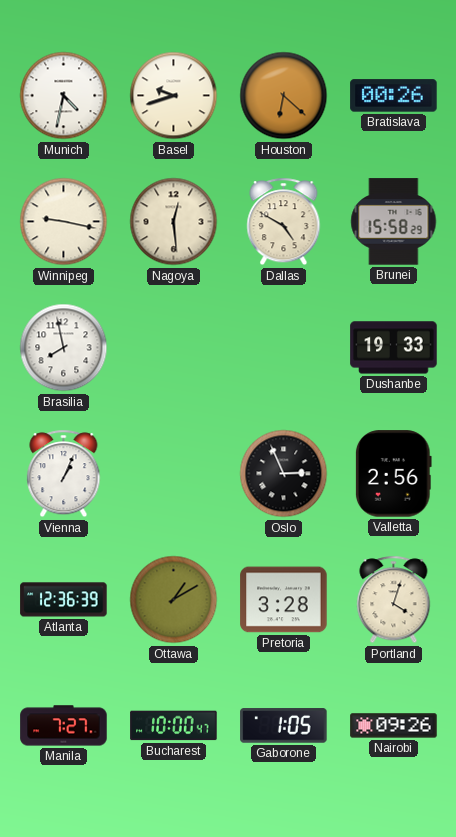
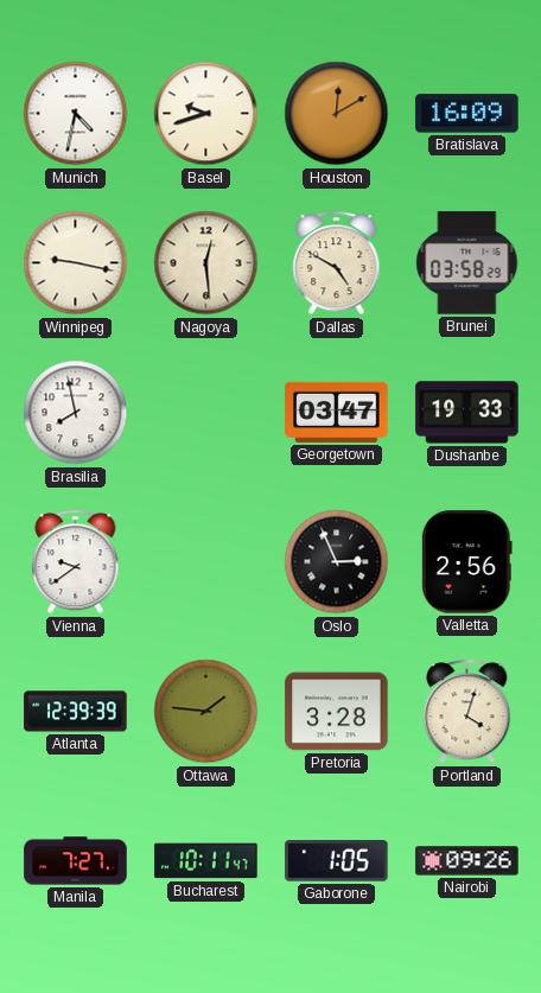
Houston: 6:22 -> 12:10 (337, 114)
Bratislava: 00:26 -> 16:09 (467, 114)
Brunei: 15:58 -> 03:58 (467, 263)
Georgetown: none -> 03:47 (337, 412)
Vienna: 1:04 -> 9:39 (76, 562)
Atlanta: 12:36 -> 12:39 (76, 712)
Ottawa: 1:10 -> 1:46 (206, 712)
Bucharest: 10:00 -> 10:11 (206, 861)
